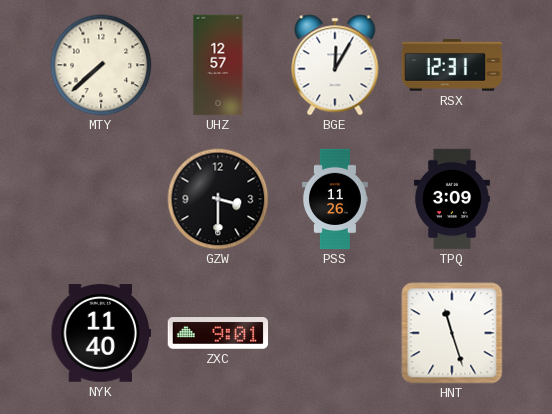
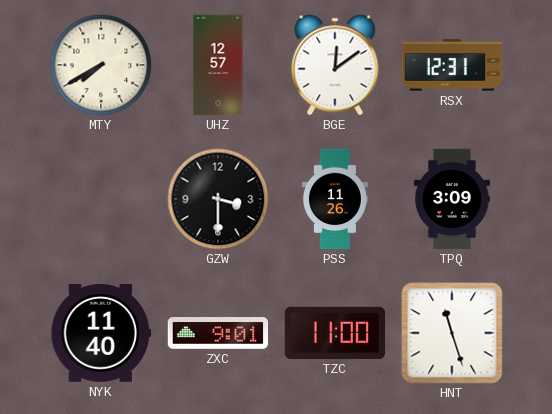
MTY: 7:38 -> 7:40 (101, 65)
BGE: 12:05 -> 12:09 (335, 65)
TZC: none -> 11:00 (335, 333)
